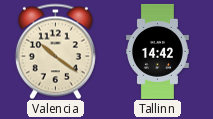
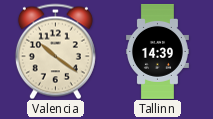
Tallinn: 14:42 -> 14:39 (157, 51)
